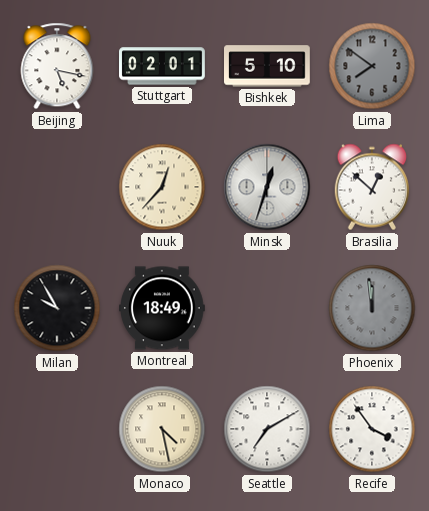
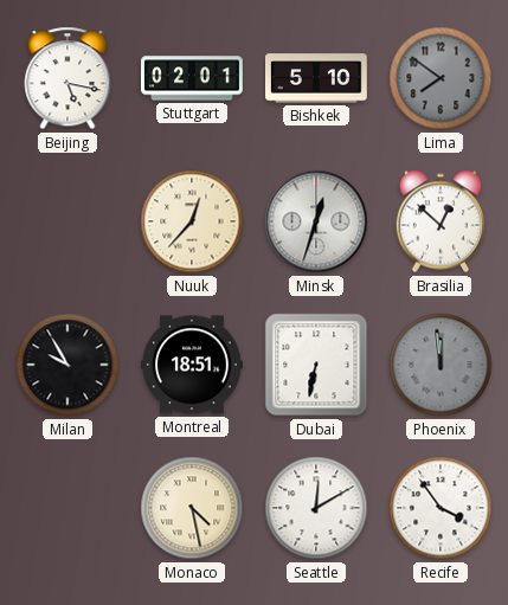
Montreal: 18:49 -> 18:51 (193, 365)
Dubai: none -> 6:32 (316, 365)
Seattle: 7:10 -> 12:10 (316, 508)
